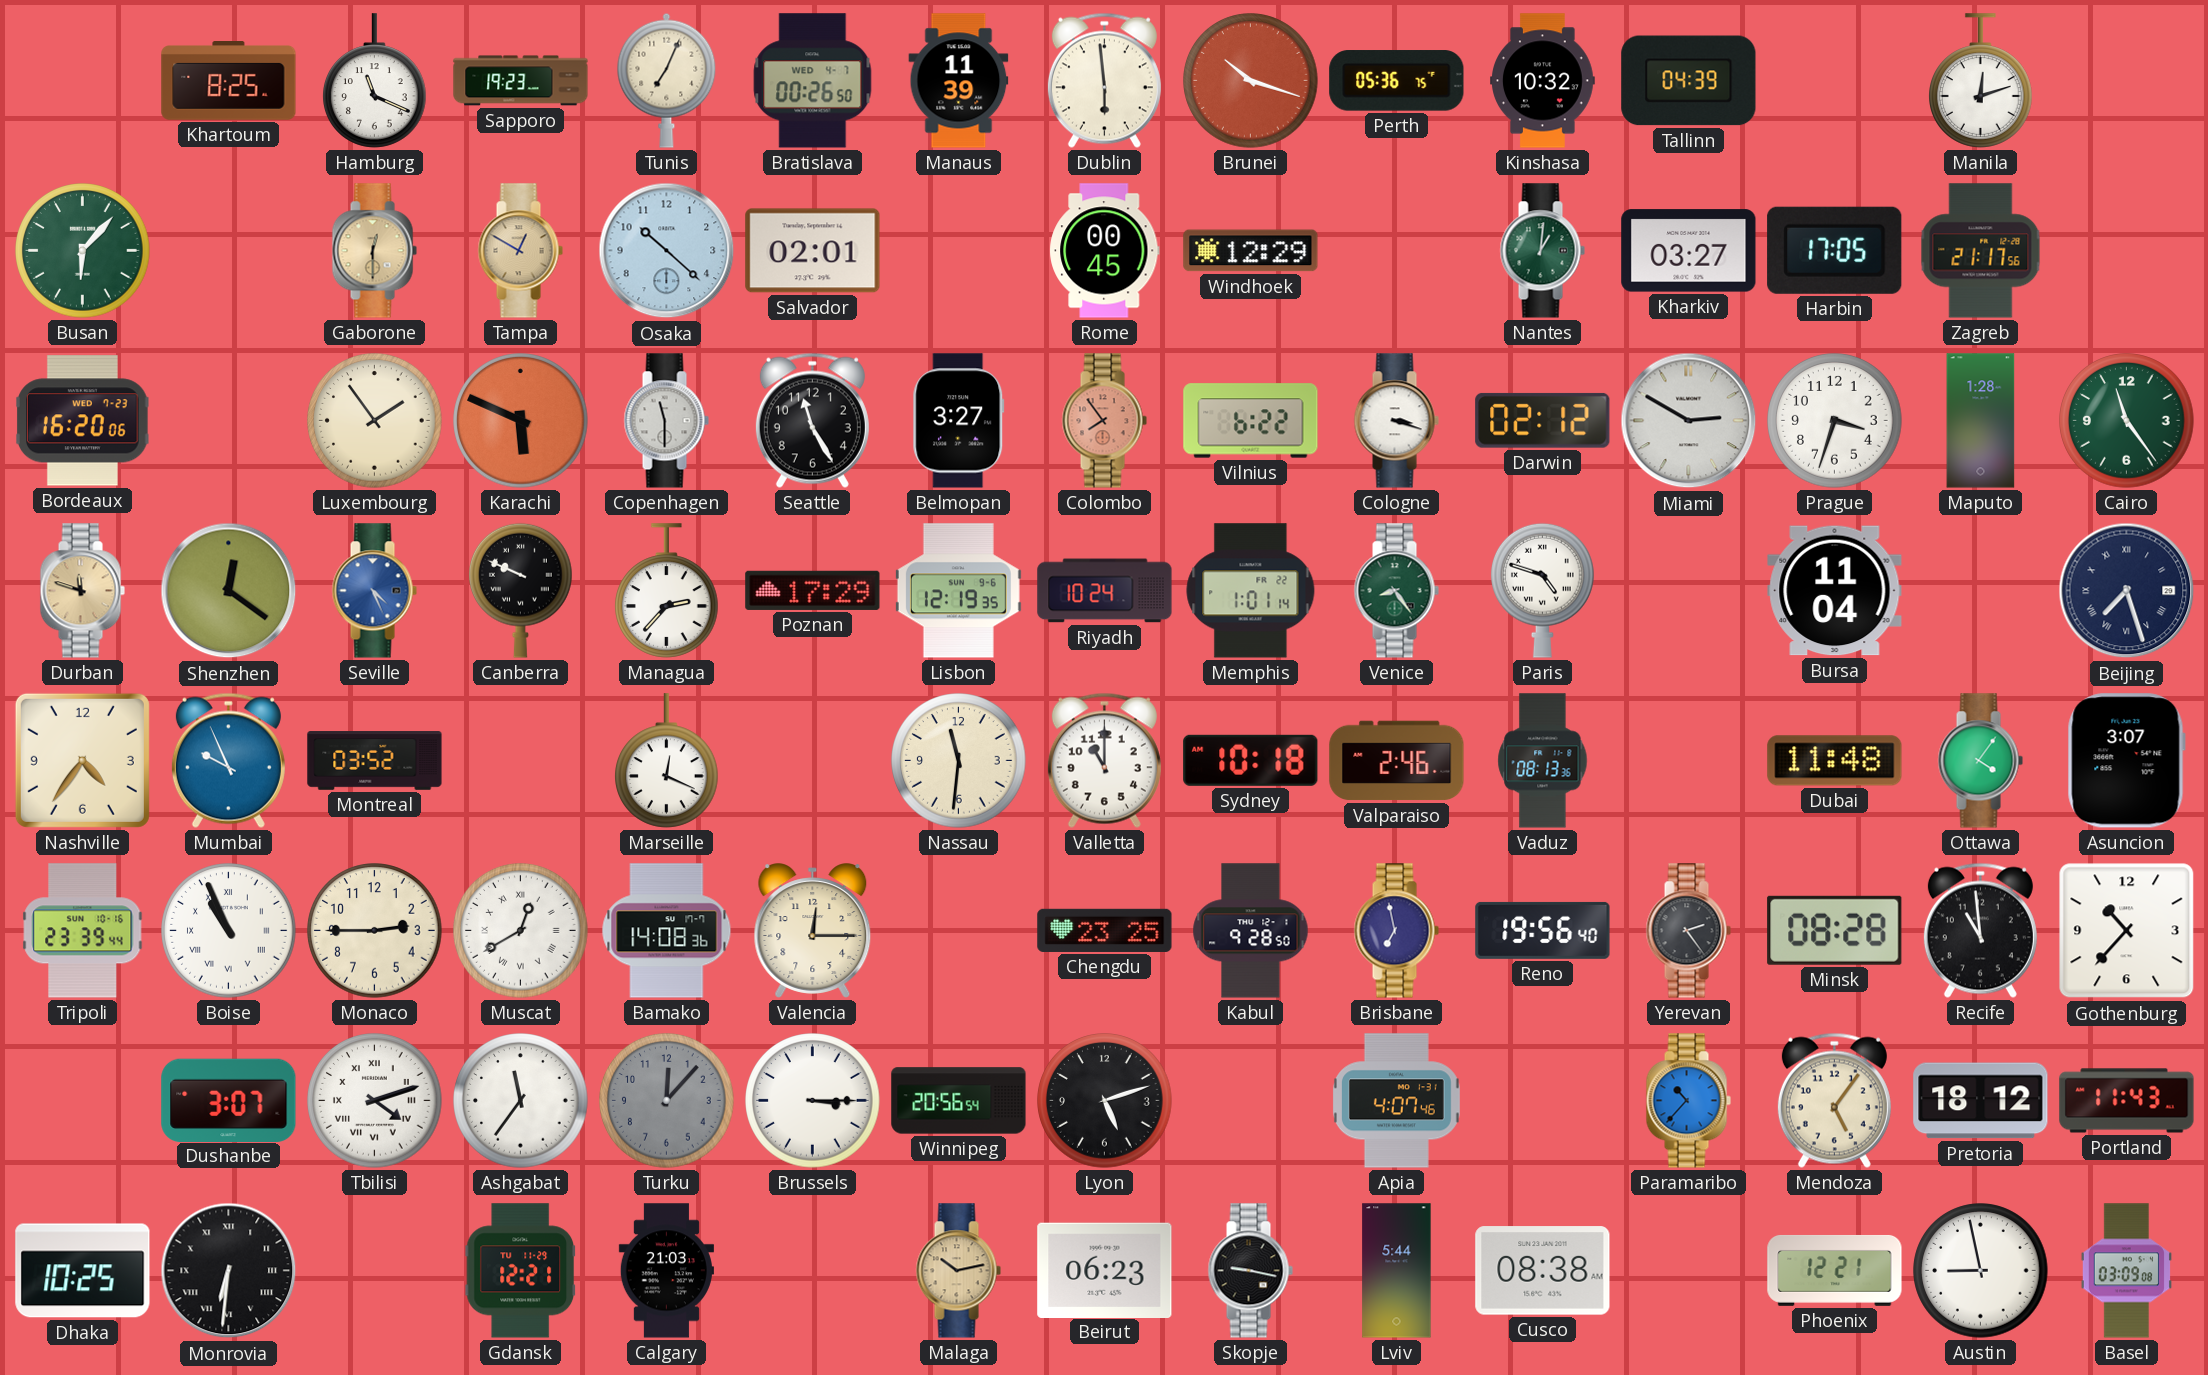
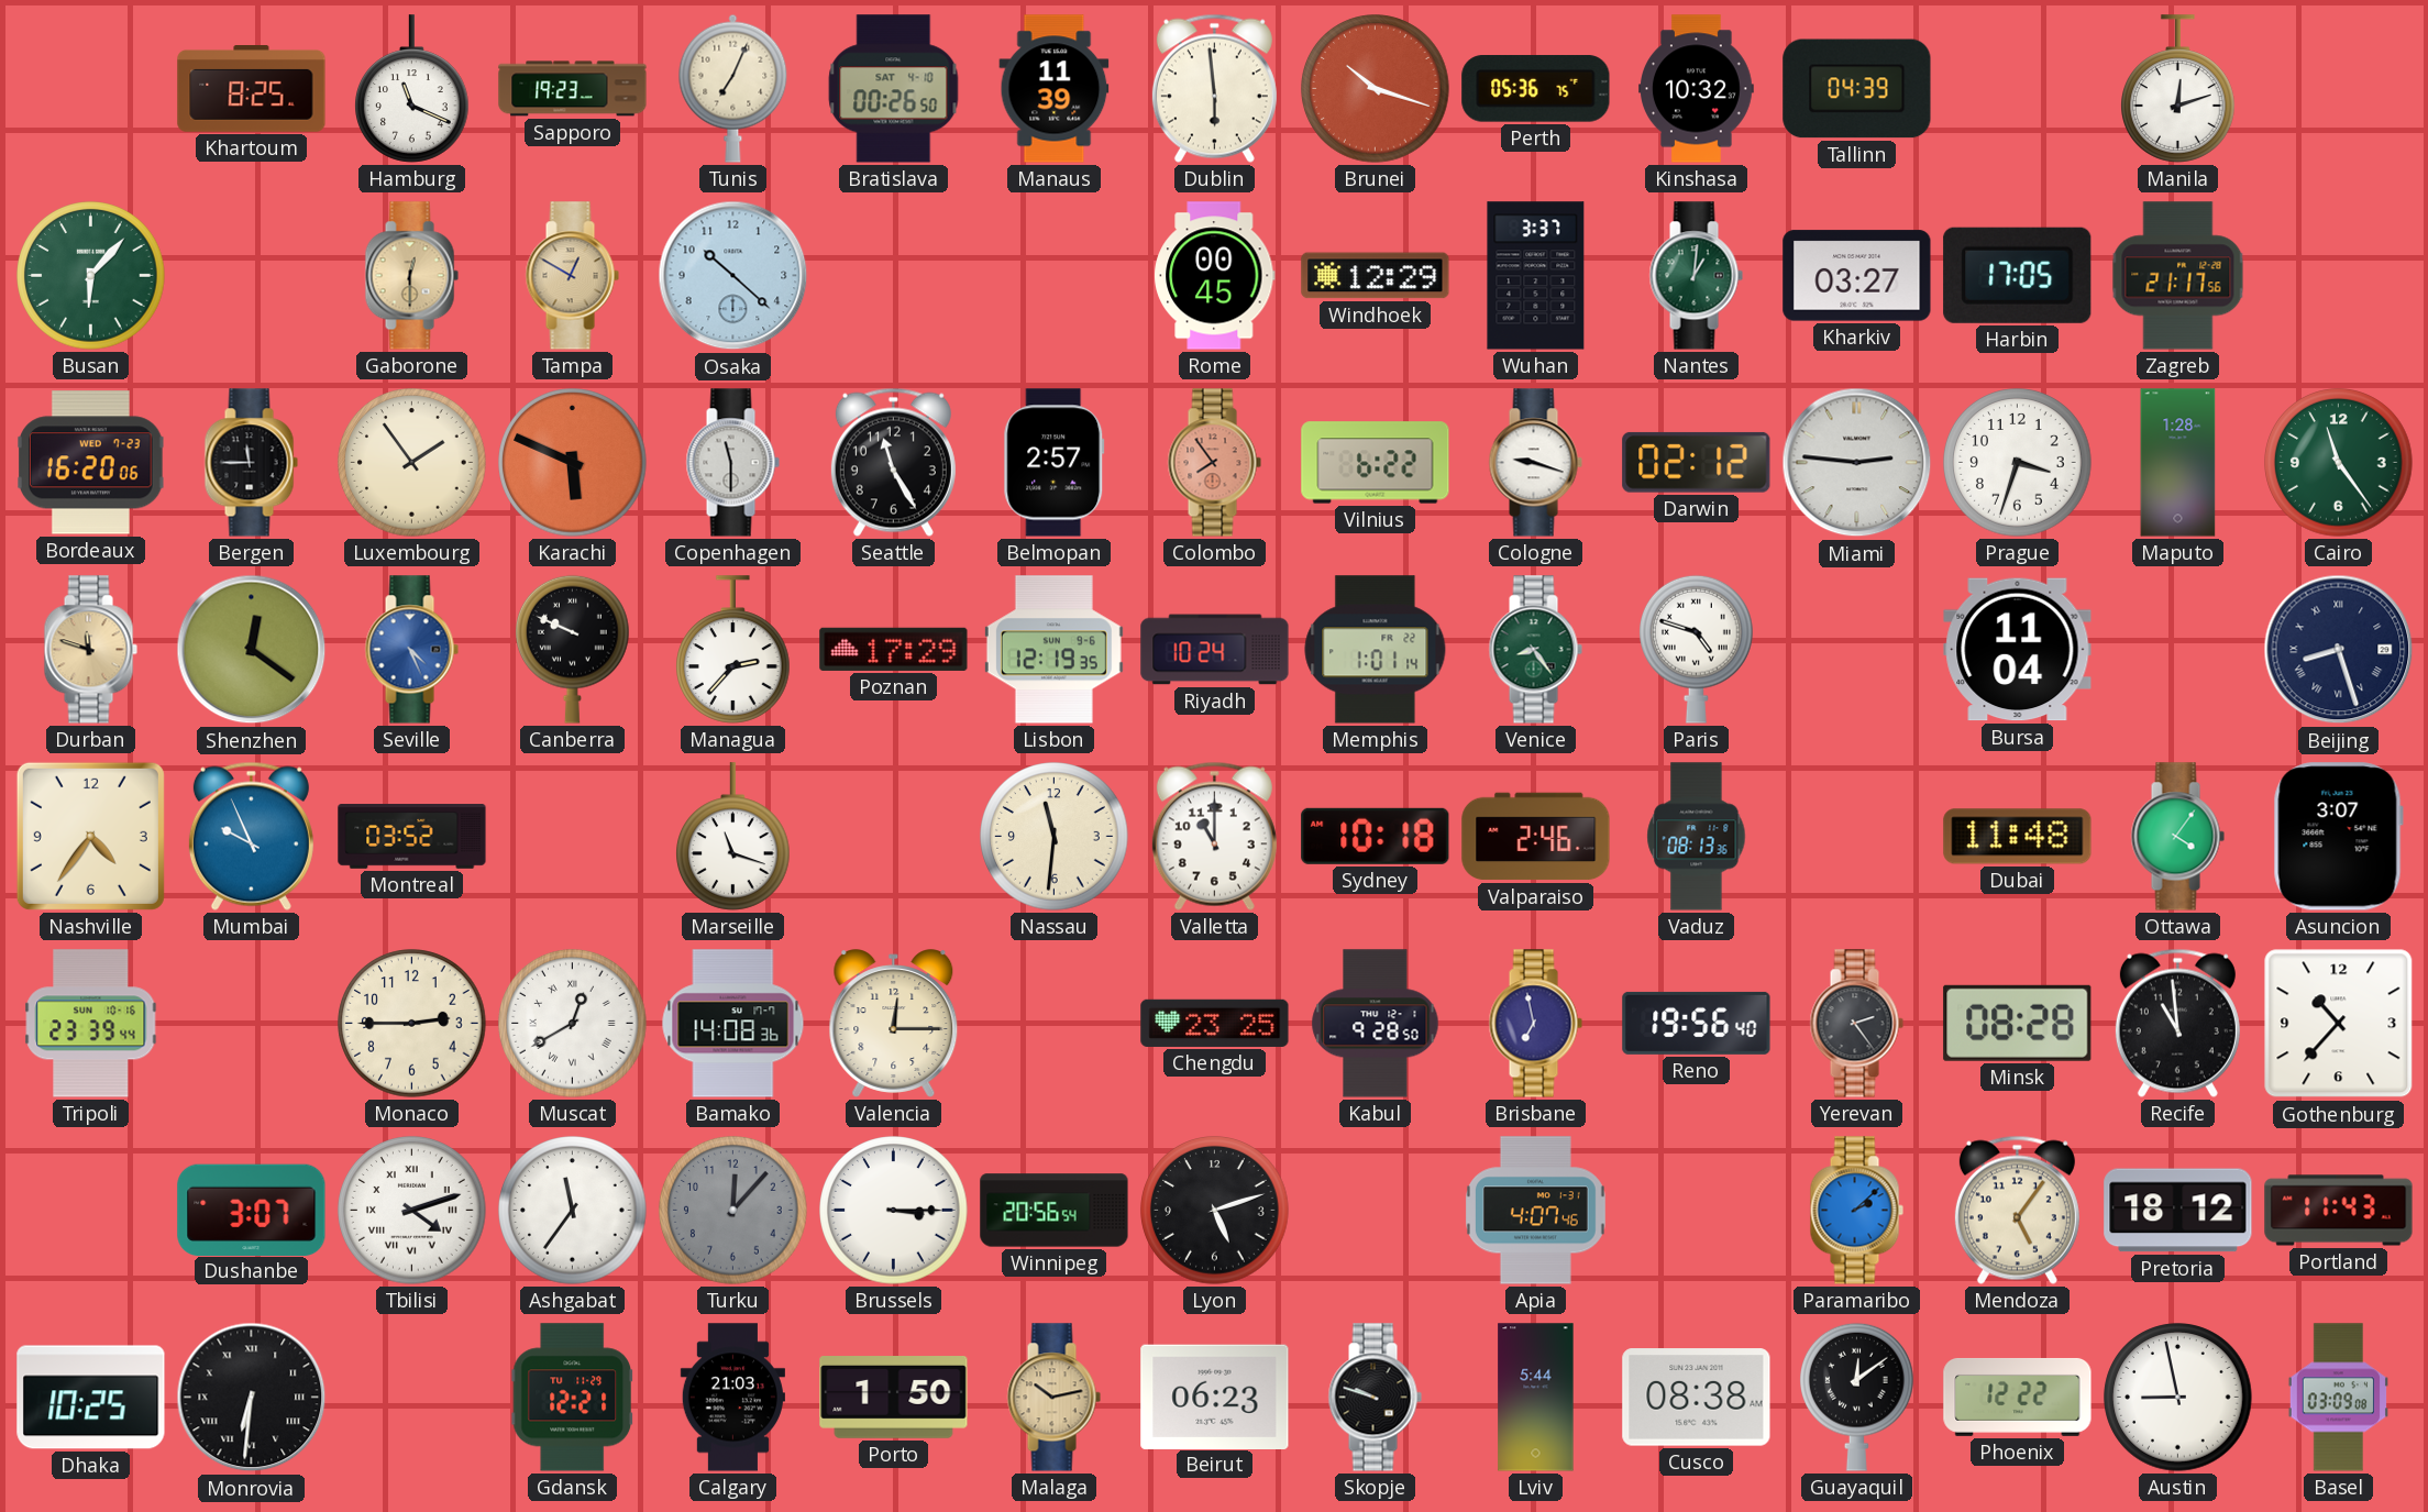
Bratislava date: WED 4-7 -> SAT 4-10 (894, 89)
Salvador: 02:01 -> none (813, 251)
Wuhan: none -> 3:37 (1536, 276)
Bergen: none -> 11:45 (251, 463)
Belmopan: 3:27 -> 2:57 (1055, 463)
Cologne: 3:18 -> 9:18 (1535, 463)
Miami: 2:50 -> 2:46 (1857, 463)
Beijing: 7:27 -> 8:27 (2339, 650)
Marseille: 12:19 -> 11:18 (733, 837)
Boise: 10:56 -> none (229, 931)
Paramaribo: 10:37 -> 2:08 (1856, 1211)
Porto: none -> 1:50 (894, 1398)
Skopje: 9:17 -> 9:48 (1375, 1398)
Guayaquil: none -> 12:09 (1857, 1397)
Phoenix: 12:21 -> 12:22 (2018, 1397)
